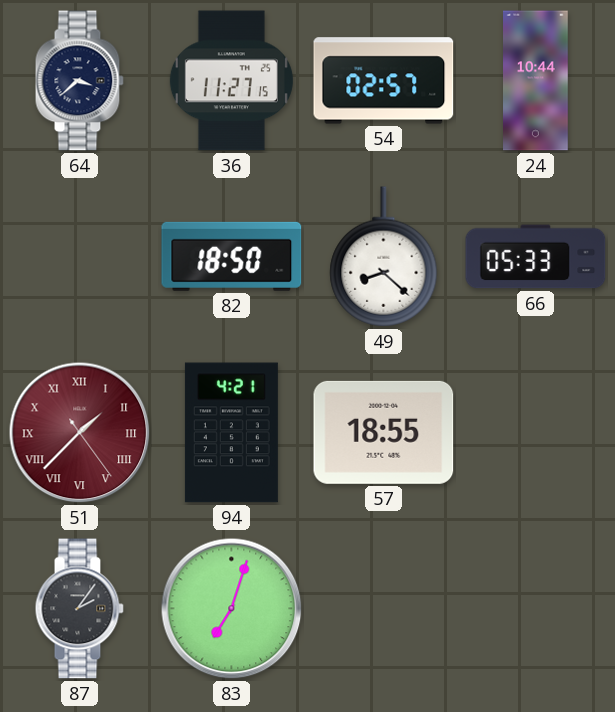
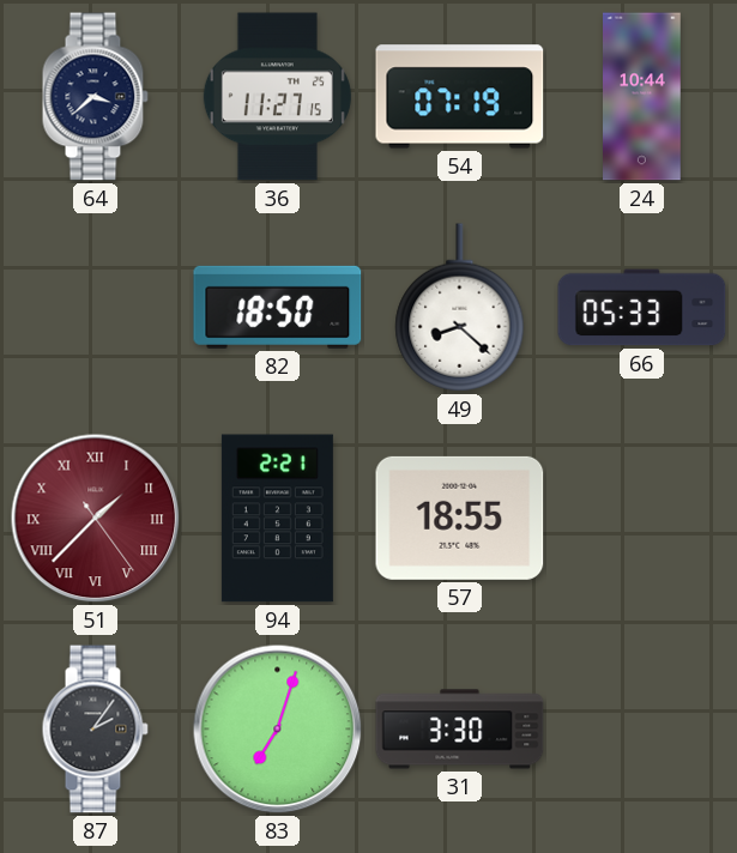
54: 02:57 -> 07:19 (460, 97)
94: 4:21 -> 2:21 (277, 519)
31: none -> 3:30 (460, 730)
